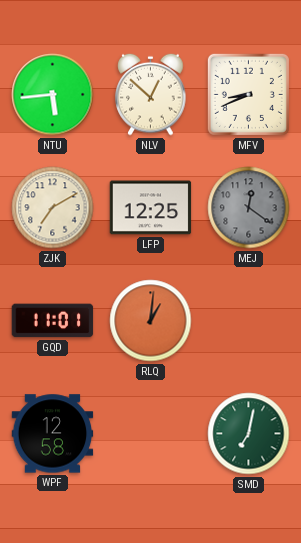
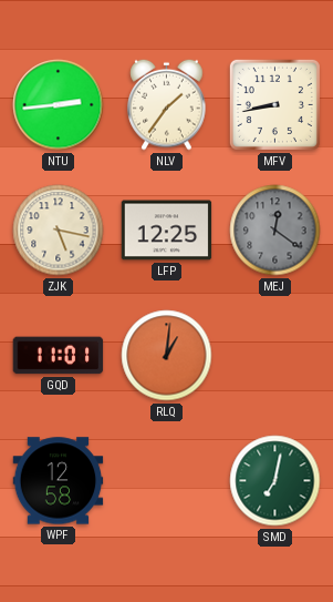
NTU: 5:44 -> 2:44 (59, 105)
NLV: 12:52 -> 1:36 (167, 104)
MFV: 8:41 -> 8:43 (274, 104)
ZJK: 7:10 -> 5:17 (59, 231)
